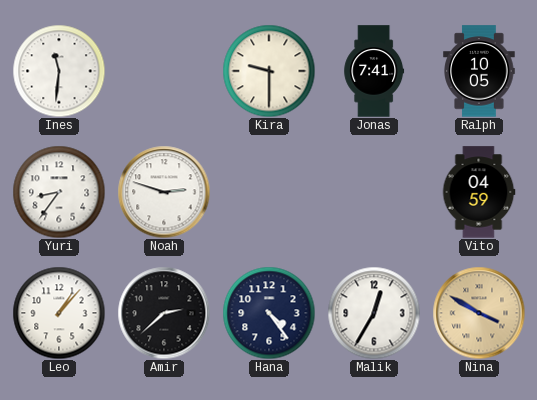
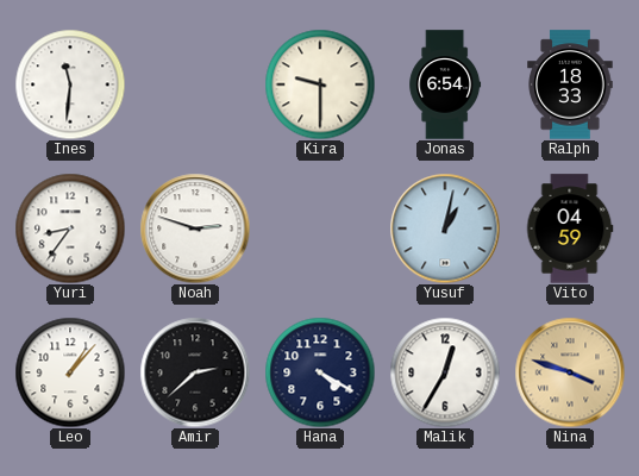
Jonas: 7:41 -> 6:54 (445, 84)
Ralph: 10:05 -> 18:33 (570, 84)
Yusuf: none -> 1:02 (445, 228)
Hana: 4:24 -> 4:20 (320, 372)
Nina: 3:50 -> 3:48 (570, 372)
